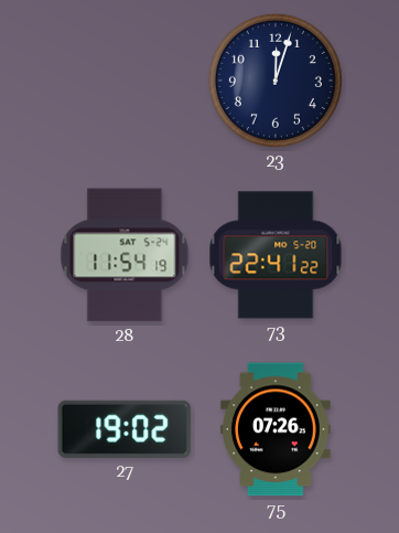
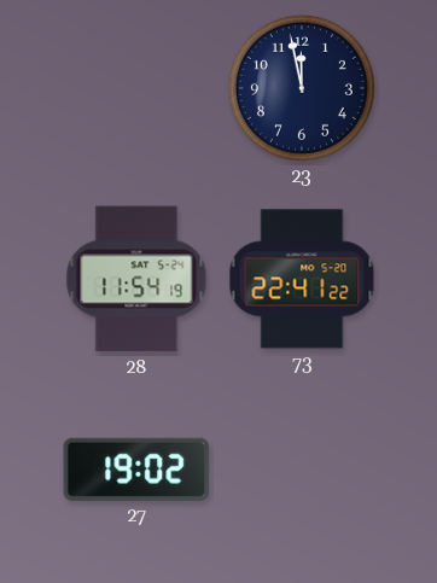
23: 12:03 -> 11:58 (302, 88)
75: 07:26 -> none (277, 429)
